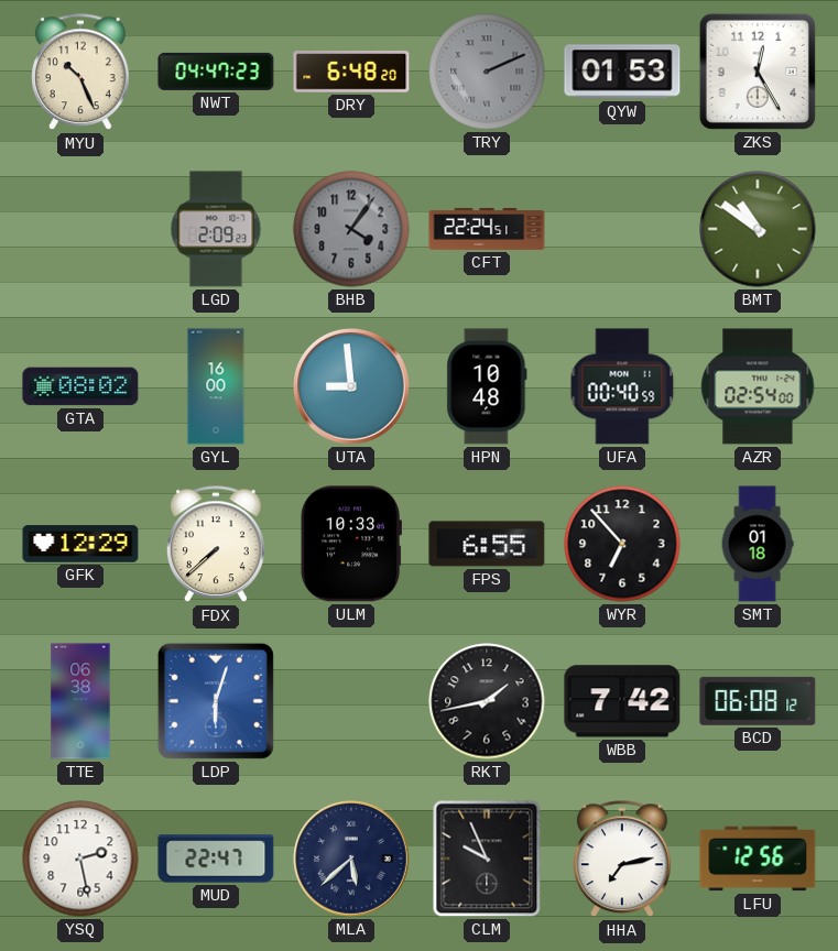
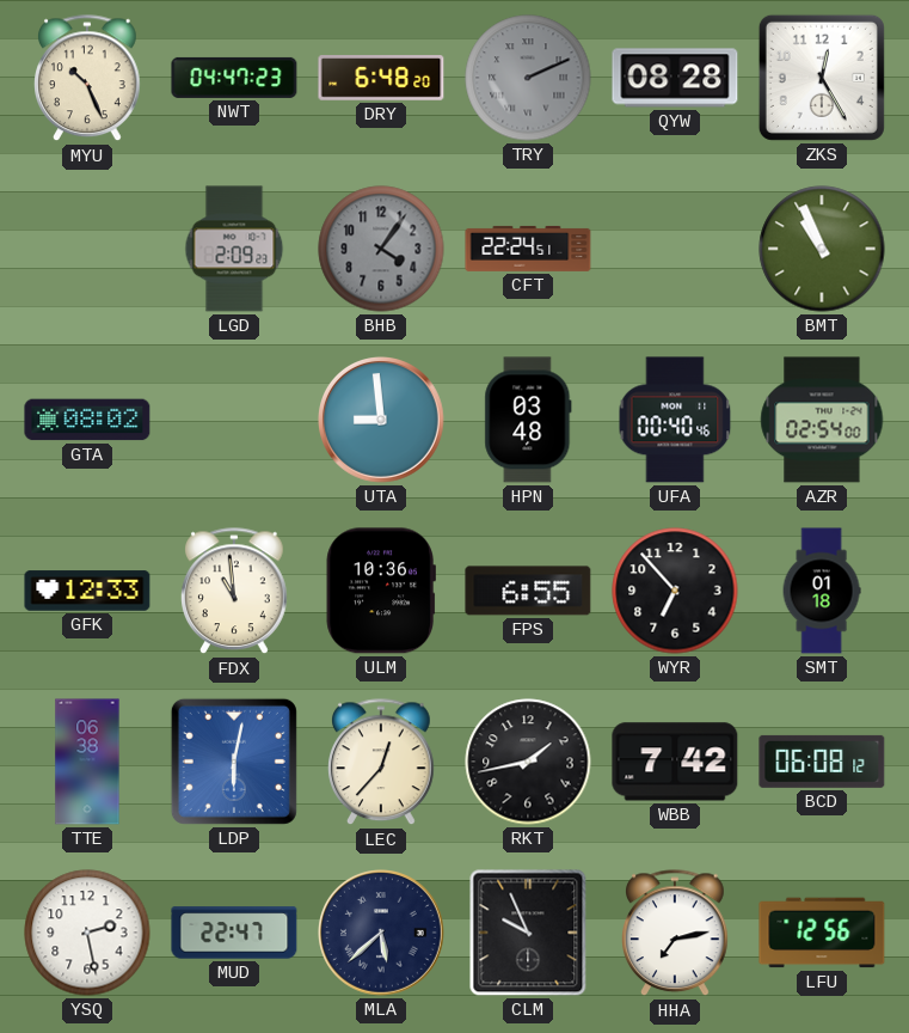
QYW: 01:53 -> 08:28 (675, 78)
BMT: 10:51 -> 10:56 (822, 249)
GYL: 16:00 -> none (216, 386)
HPN: 10:48 -> 03:48 (528, 420)
UFA: 00:40:59 -> 00:40:46 (675, 420)
GFK: 12:29 -> 12:33 (87, 591)
FDX: 7:38 -> 10:59 (235, 592)
ULM: 10:33 -> 10:36 (381, 591)
LDP: 6:03 -> 6:02 (234, 762)
LEC: none -> 12:37 (382, 763)
